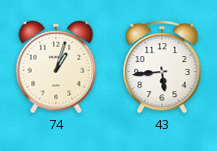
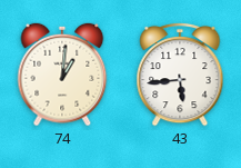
74: 1:03 -> 1:01 (62, 75)
